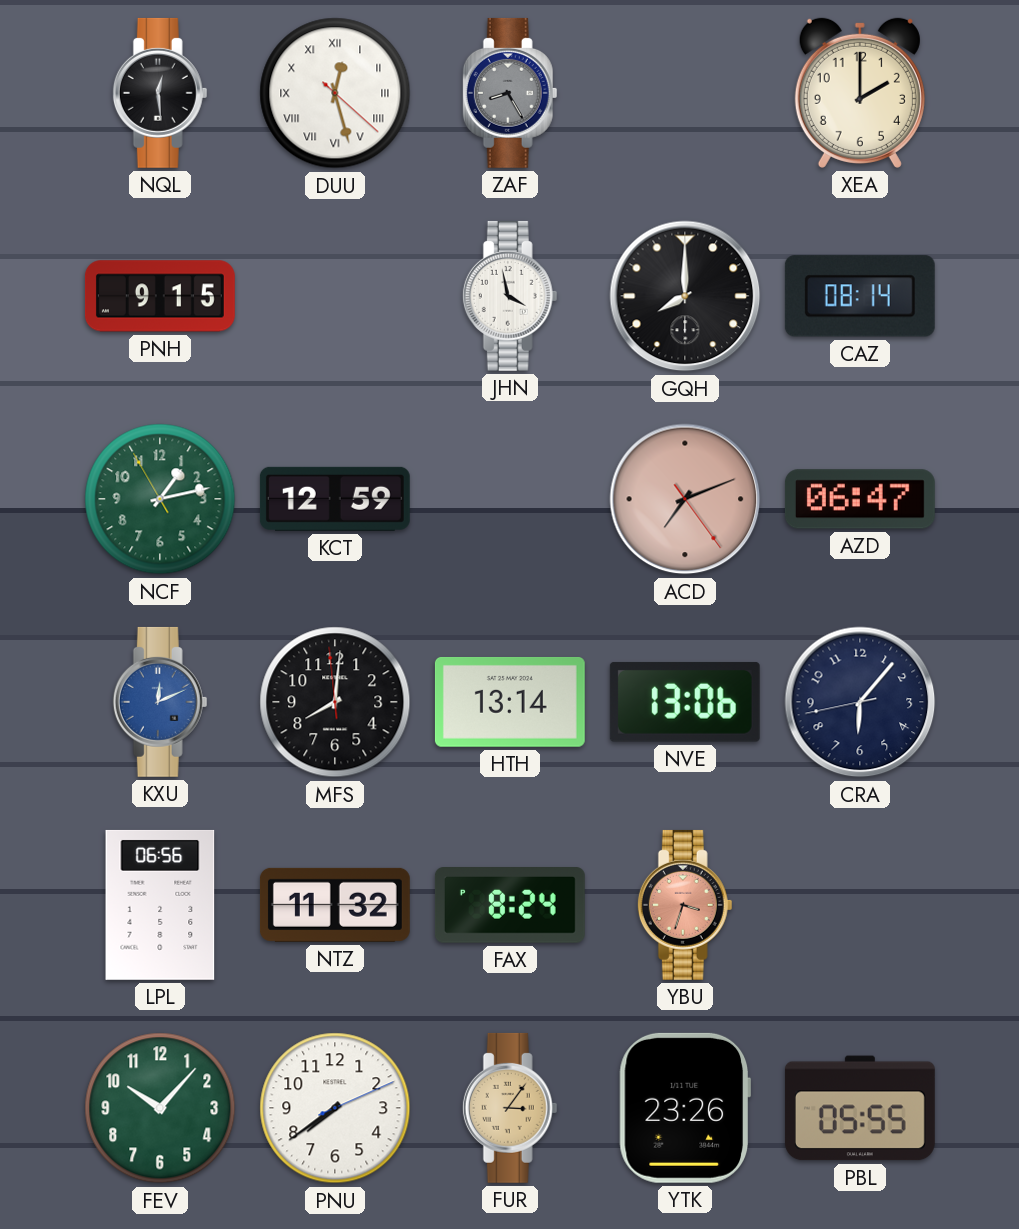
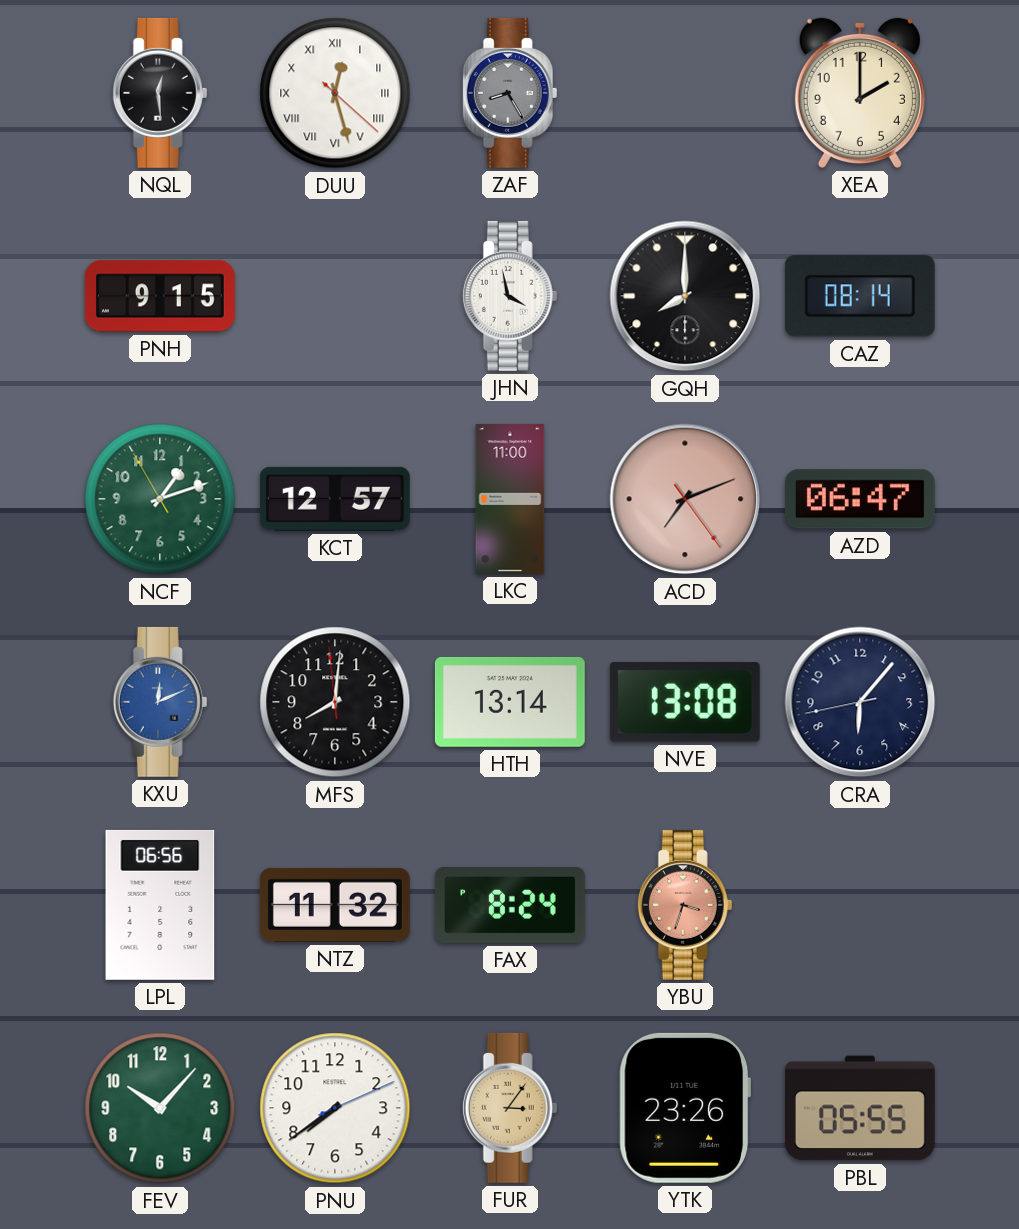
NCF: 1:12 -> 1:11 (160, 499)
KCT: 12:59 -> 12:57 (335, 499)
LKC: none -> 11:00 (510, 499)
NVE: 13:06 -> 13:08 (685, 702)
